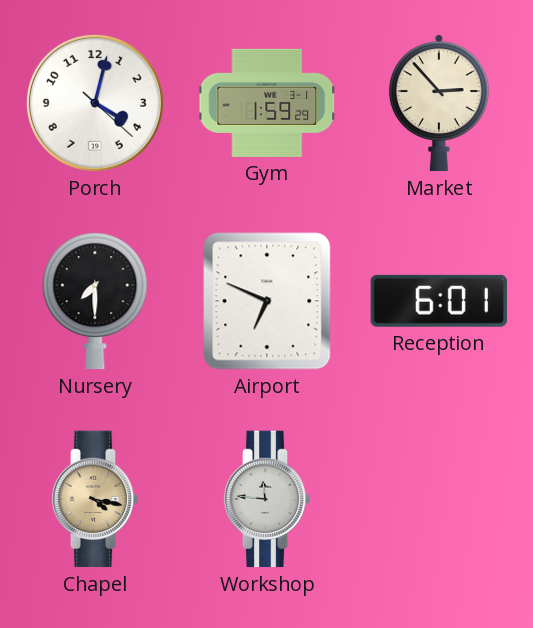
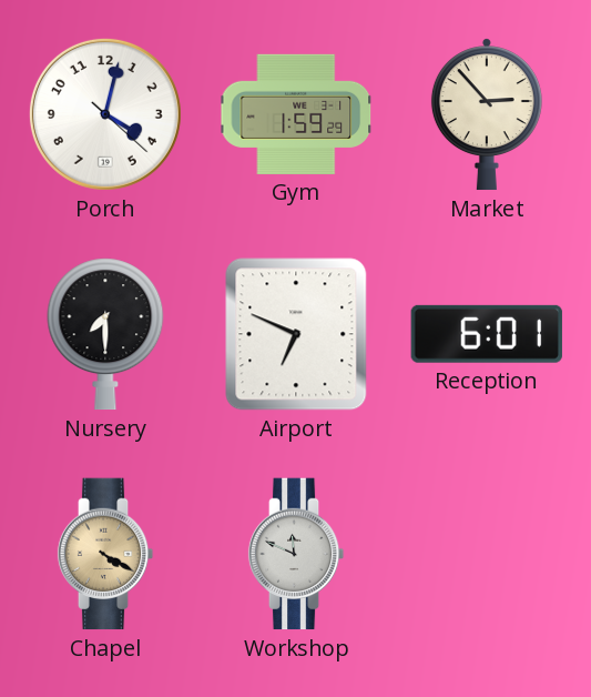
Chapel: 4:17 -> 4:20 (105, 554)
Workshop: 11:46 -> 11:49 (296, 554)
